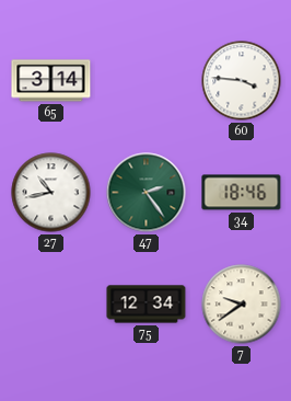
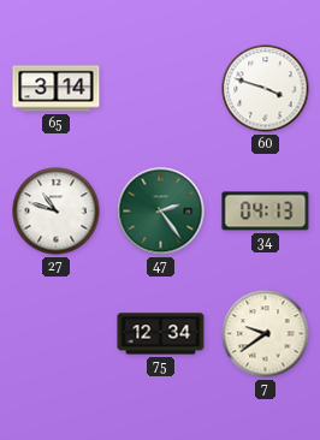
60: 3:46 -> 3:48 (266, 89)
27: 10:43 -> 10:48 (57, 212)
34: 18:46 -> 04:13 (266, 212)
